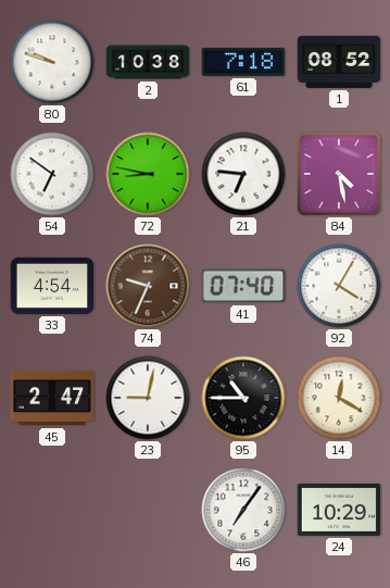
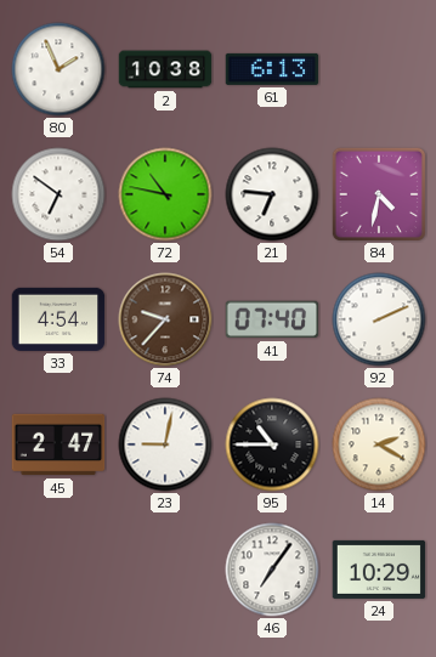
80: 9:48 -> 1:56 (58, 69)
61: 7:18 -> 6:13 (272, 69)
1: 08:52 -> none (339, 62)
72: 8:47 -> 10:47 (165, 194)
84: 4:28 -> 4:32 (378, 193)
74: 9:34 -> 9:37 (165, 319)
92: 4:05 -> 2:11 (379, 319)
14: 12:20 -> 2:20 (379, 444)
